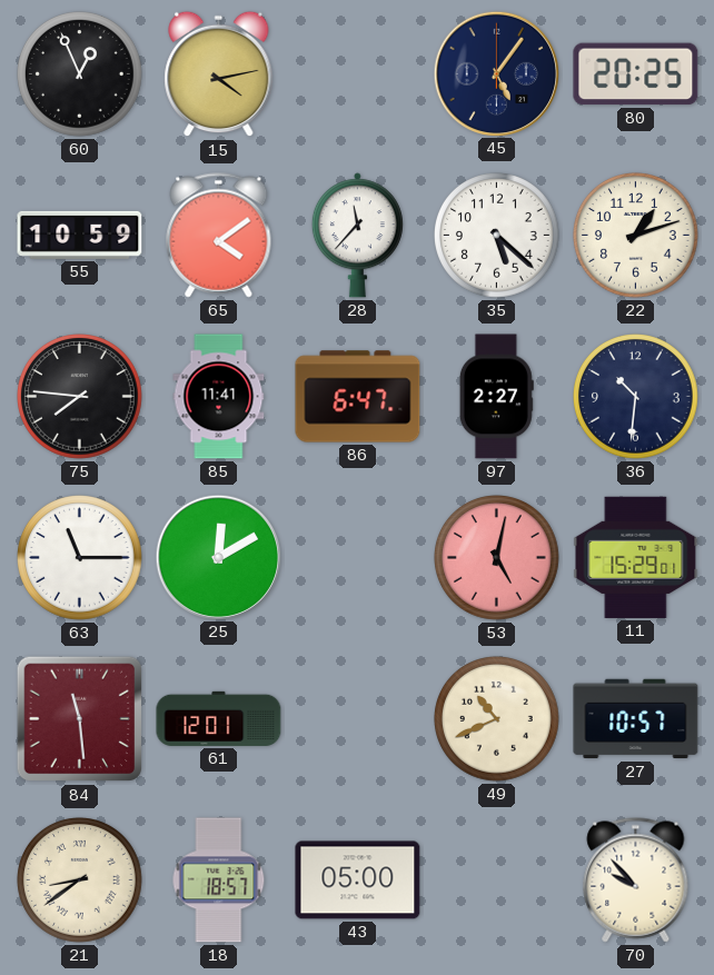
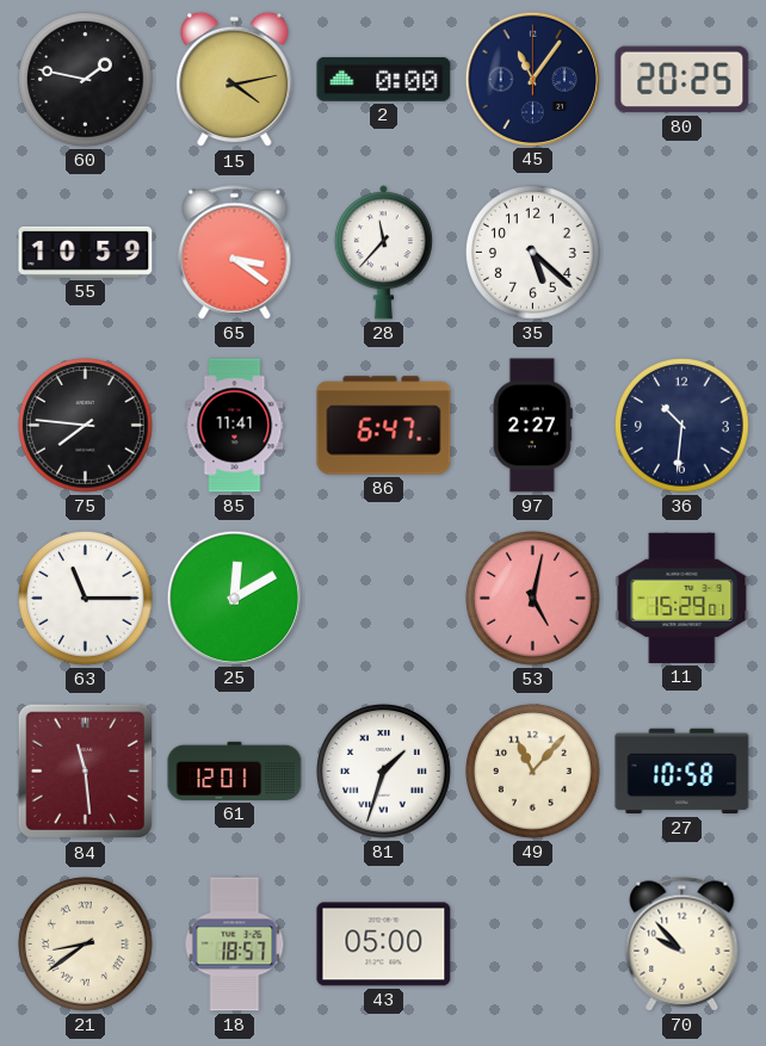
60: 12:56 -> 1:47 (86, 80)
2: none -> 0:00 (384, 79)
45: 5:06 -> 11:06 (532, 79)
65: 4:09 -> 3:21 (235, 253)
22: 1:12 -> none (636, 236)
81: none -> 1:33 (384, 772)
49: 10:41 -> 11:07 (533, 772)
27: 10:57 -> 10:58 (682, 772)
